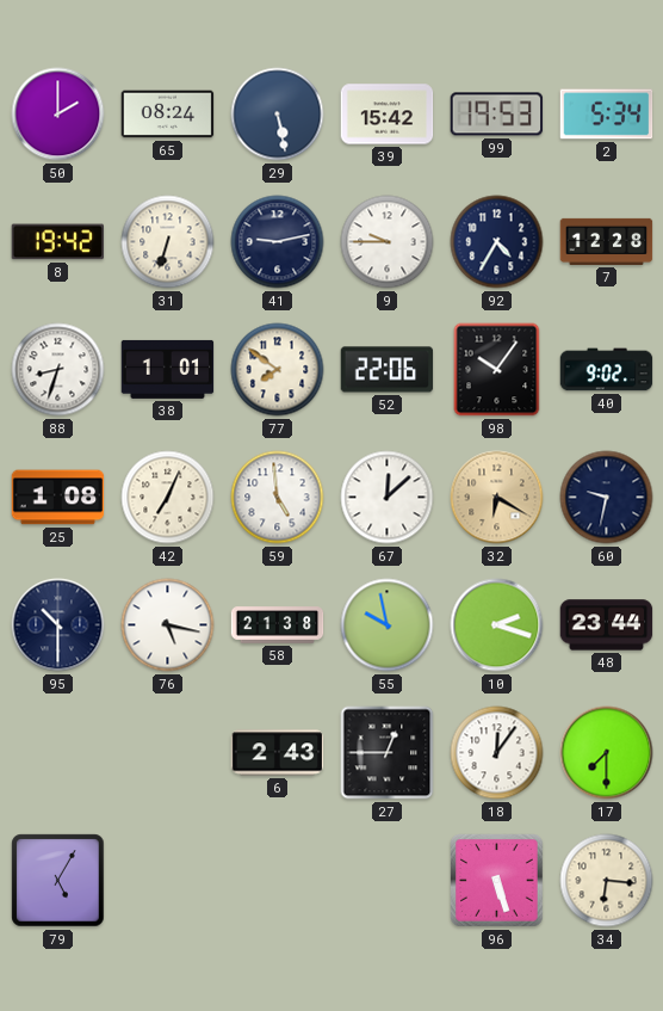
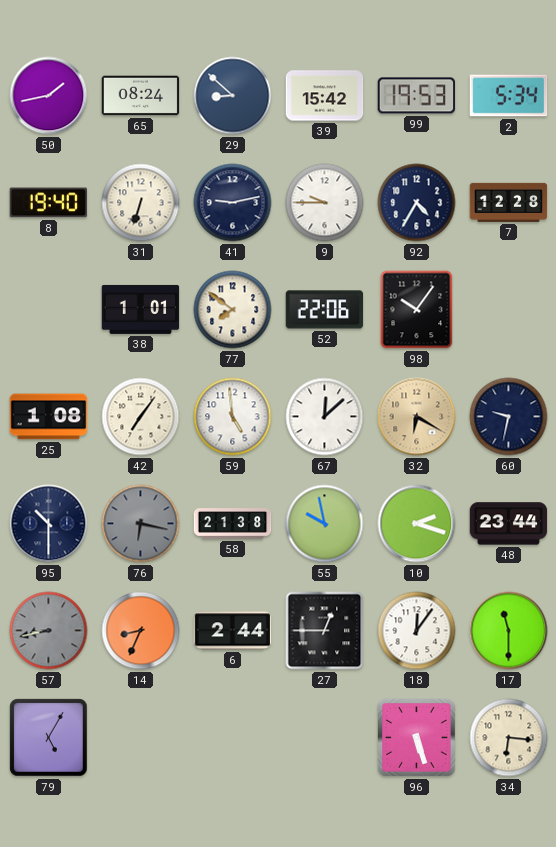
50: 2:00 -> 1:43 (49, 96)
29: 5:28 -> 8:52 (233, 96)
8: 19:42 -> 19:40 (49, 203)
88: 8:33 -> none (58, 370)
40: 9:02 -> none (607, 370)
42: 7:04 -> 7:06 (141, 417)
76: 5:17 -> 6:17 (141, 524)
76 dial: white -> grey (141, 524)
57: none -> 8:43 (49, 631)
14: none -> 8:34 (141, 631)
6: 2:43 -> 2:44 (233, 631)
17: 7:30 -> 11:30 (509, 631)
